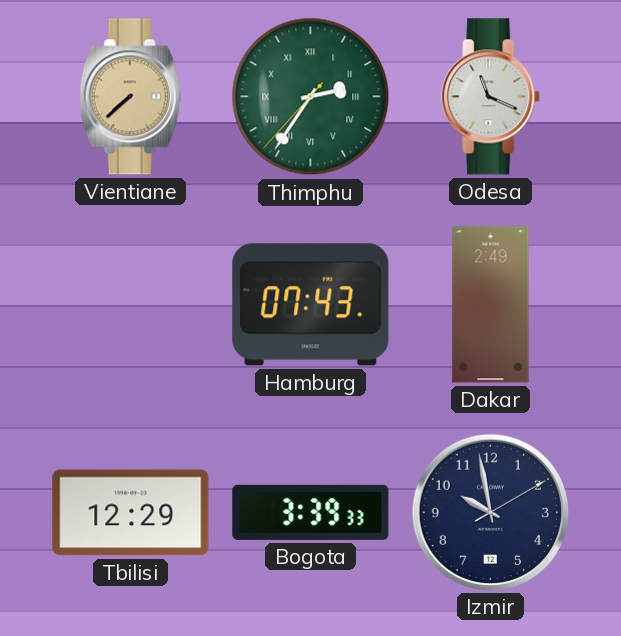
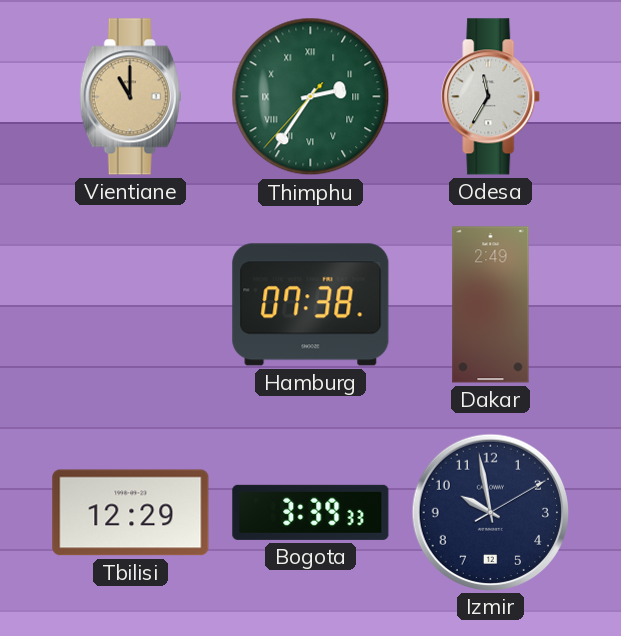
Vientiane: 7:38 -> 11:00 (131, 97)
Odesa: 11:19 -> 11:35 (491, 97)
Hamburg: 07:43 -> 07:38 (311, 305)
